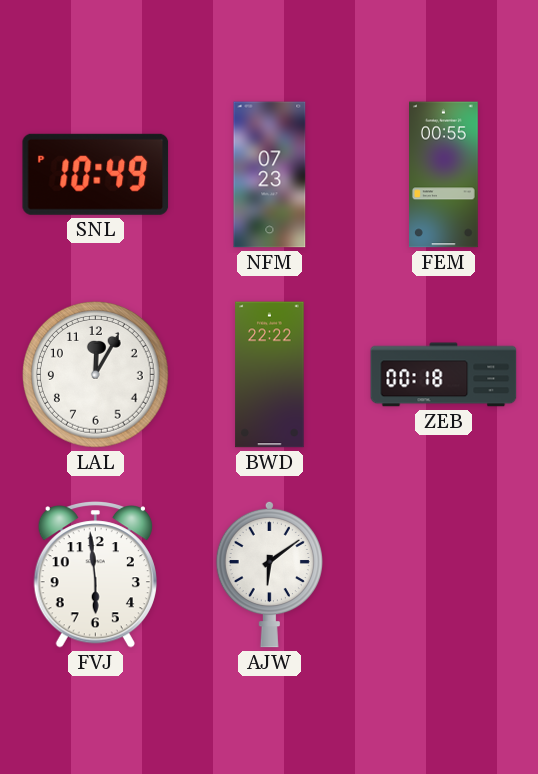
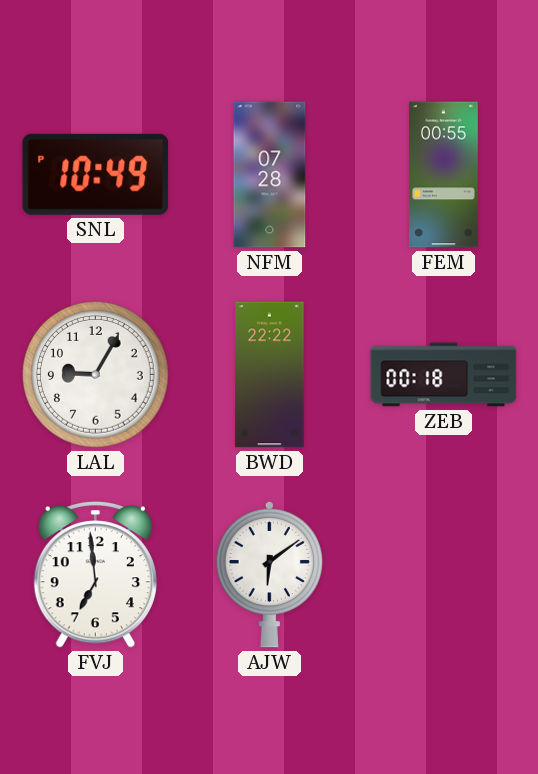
NFM: 07:23 -> 07:28 (270, 175)
LAL: 12:05 -> 9:05 (96, 375)
FVJ: 5:59 -> 6:59 (95, 575)
